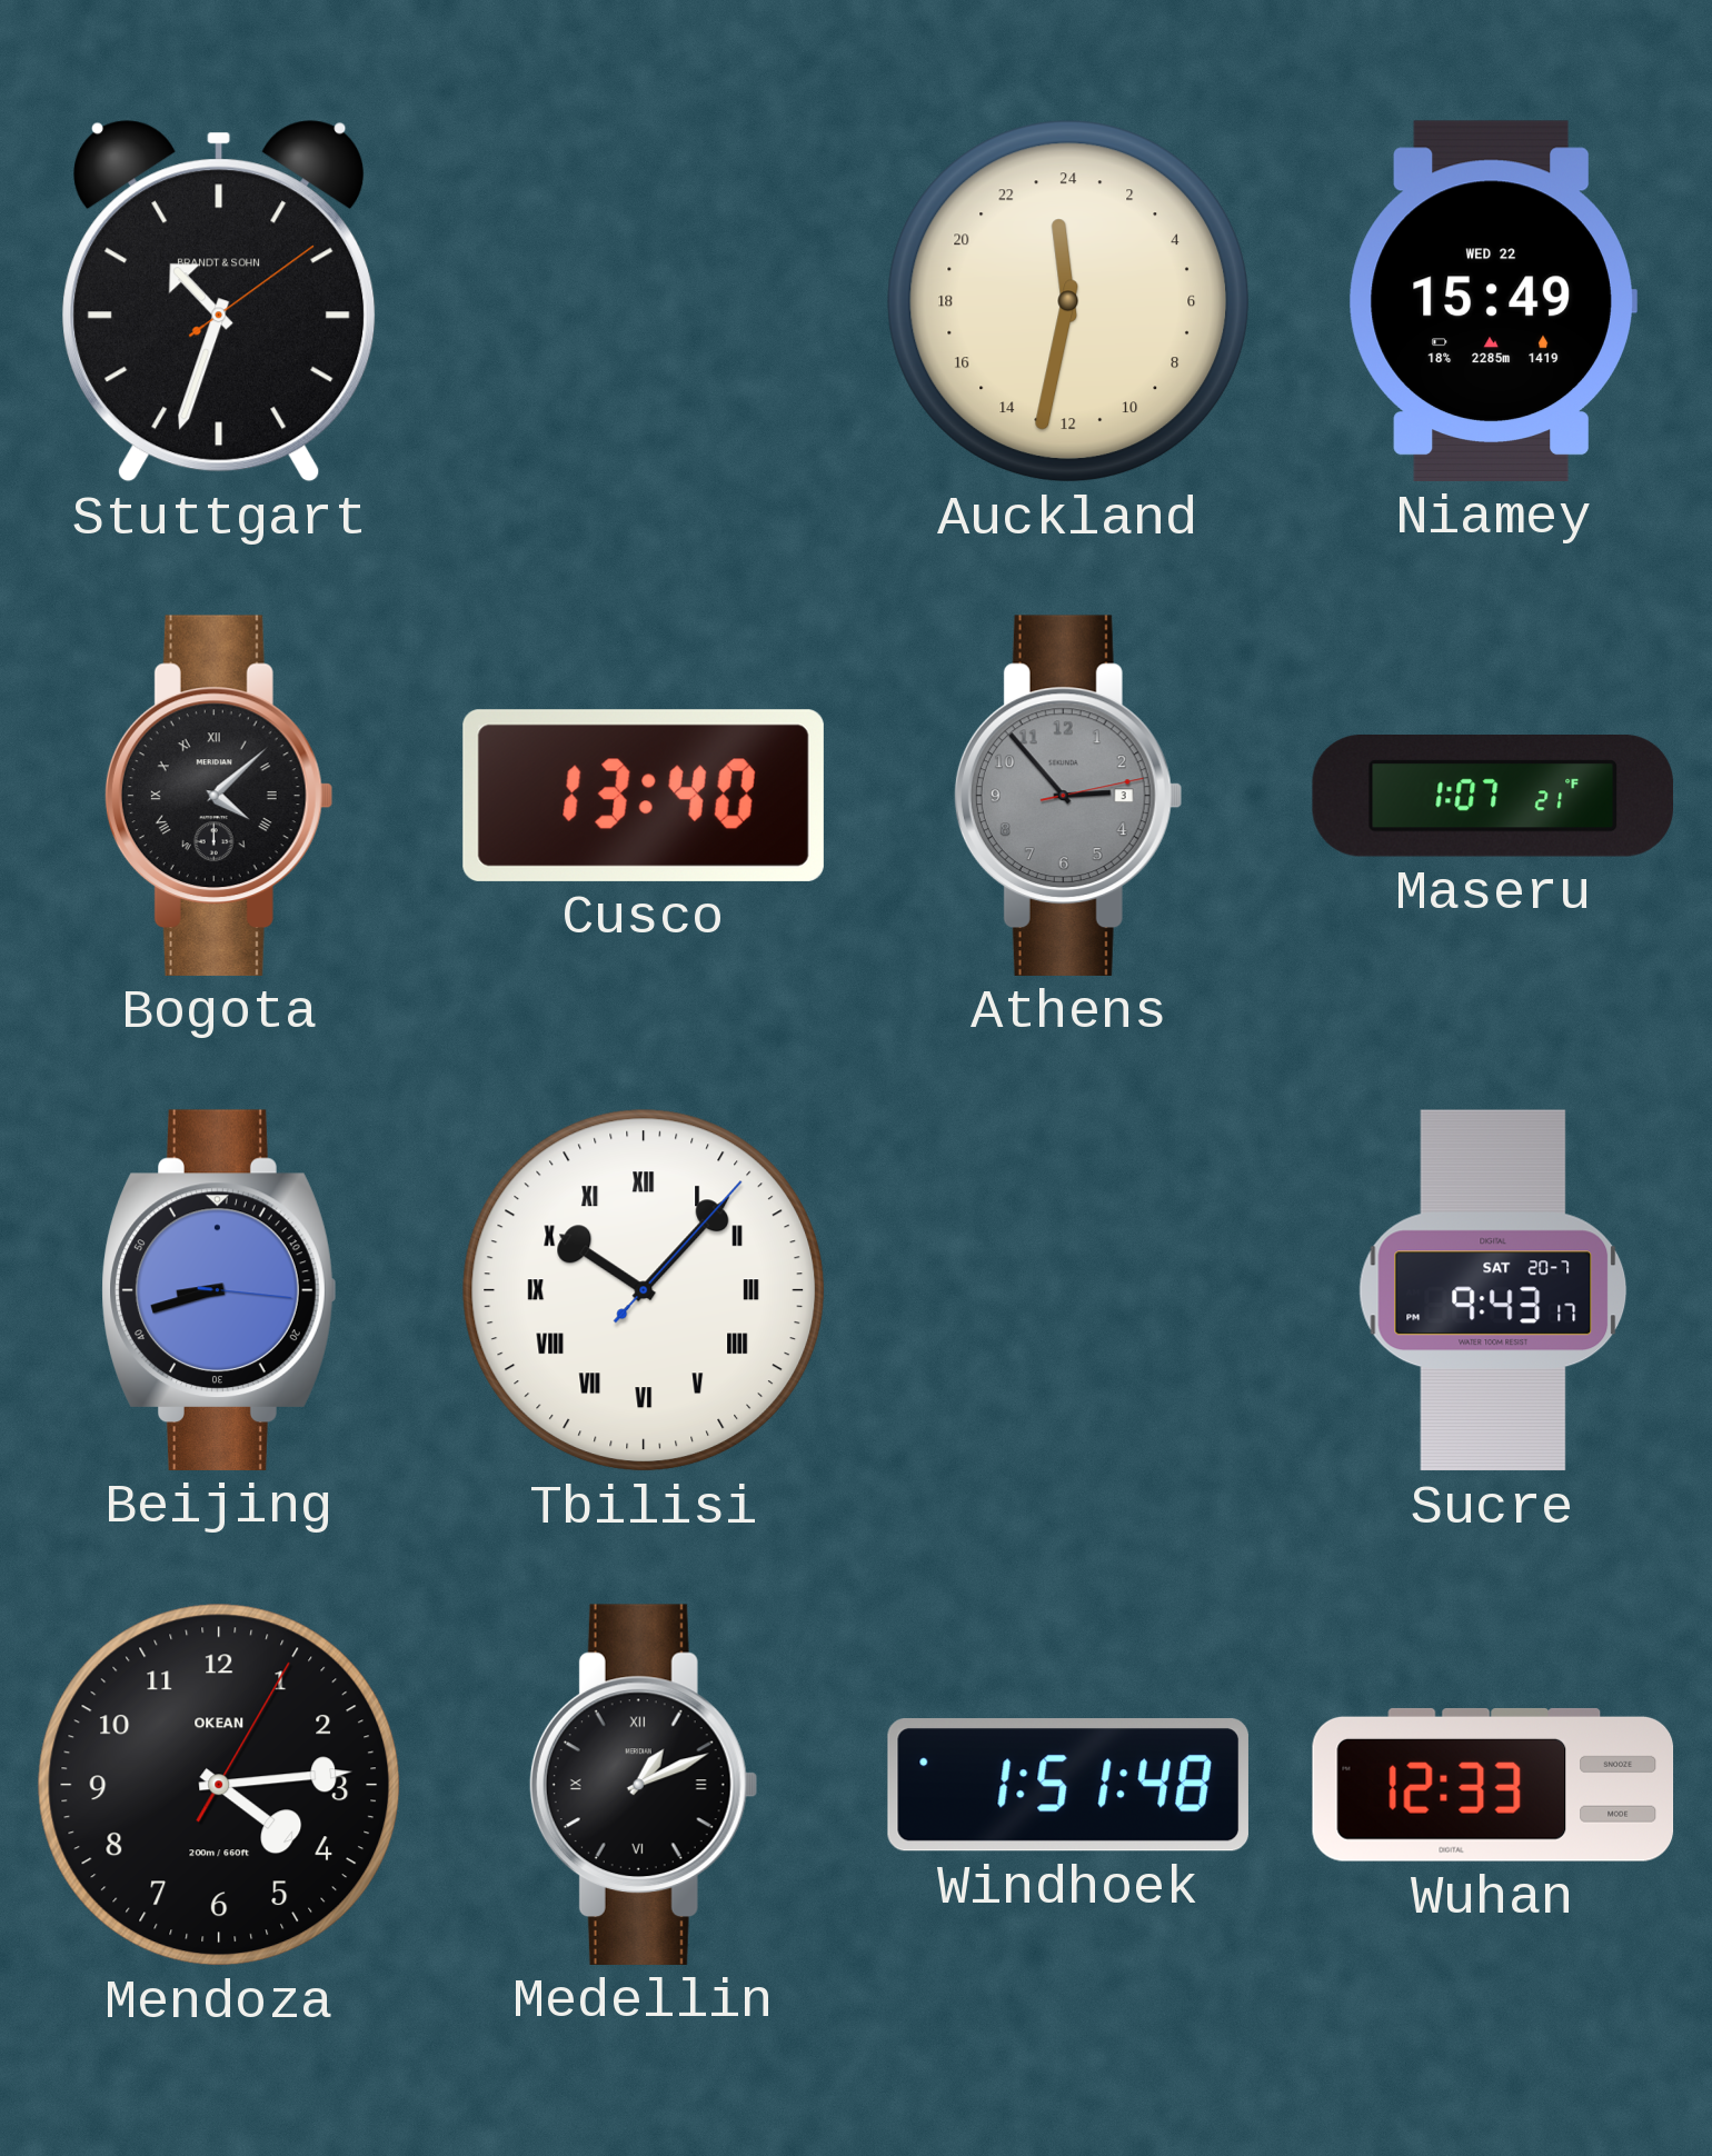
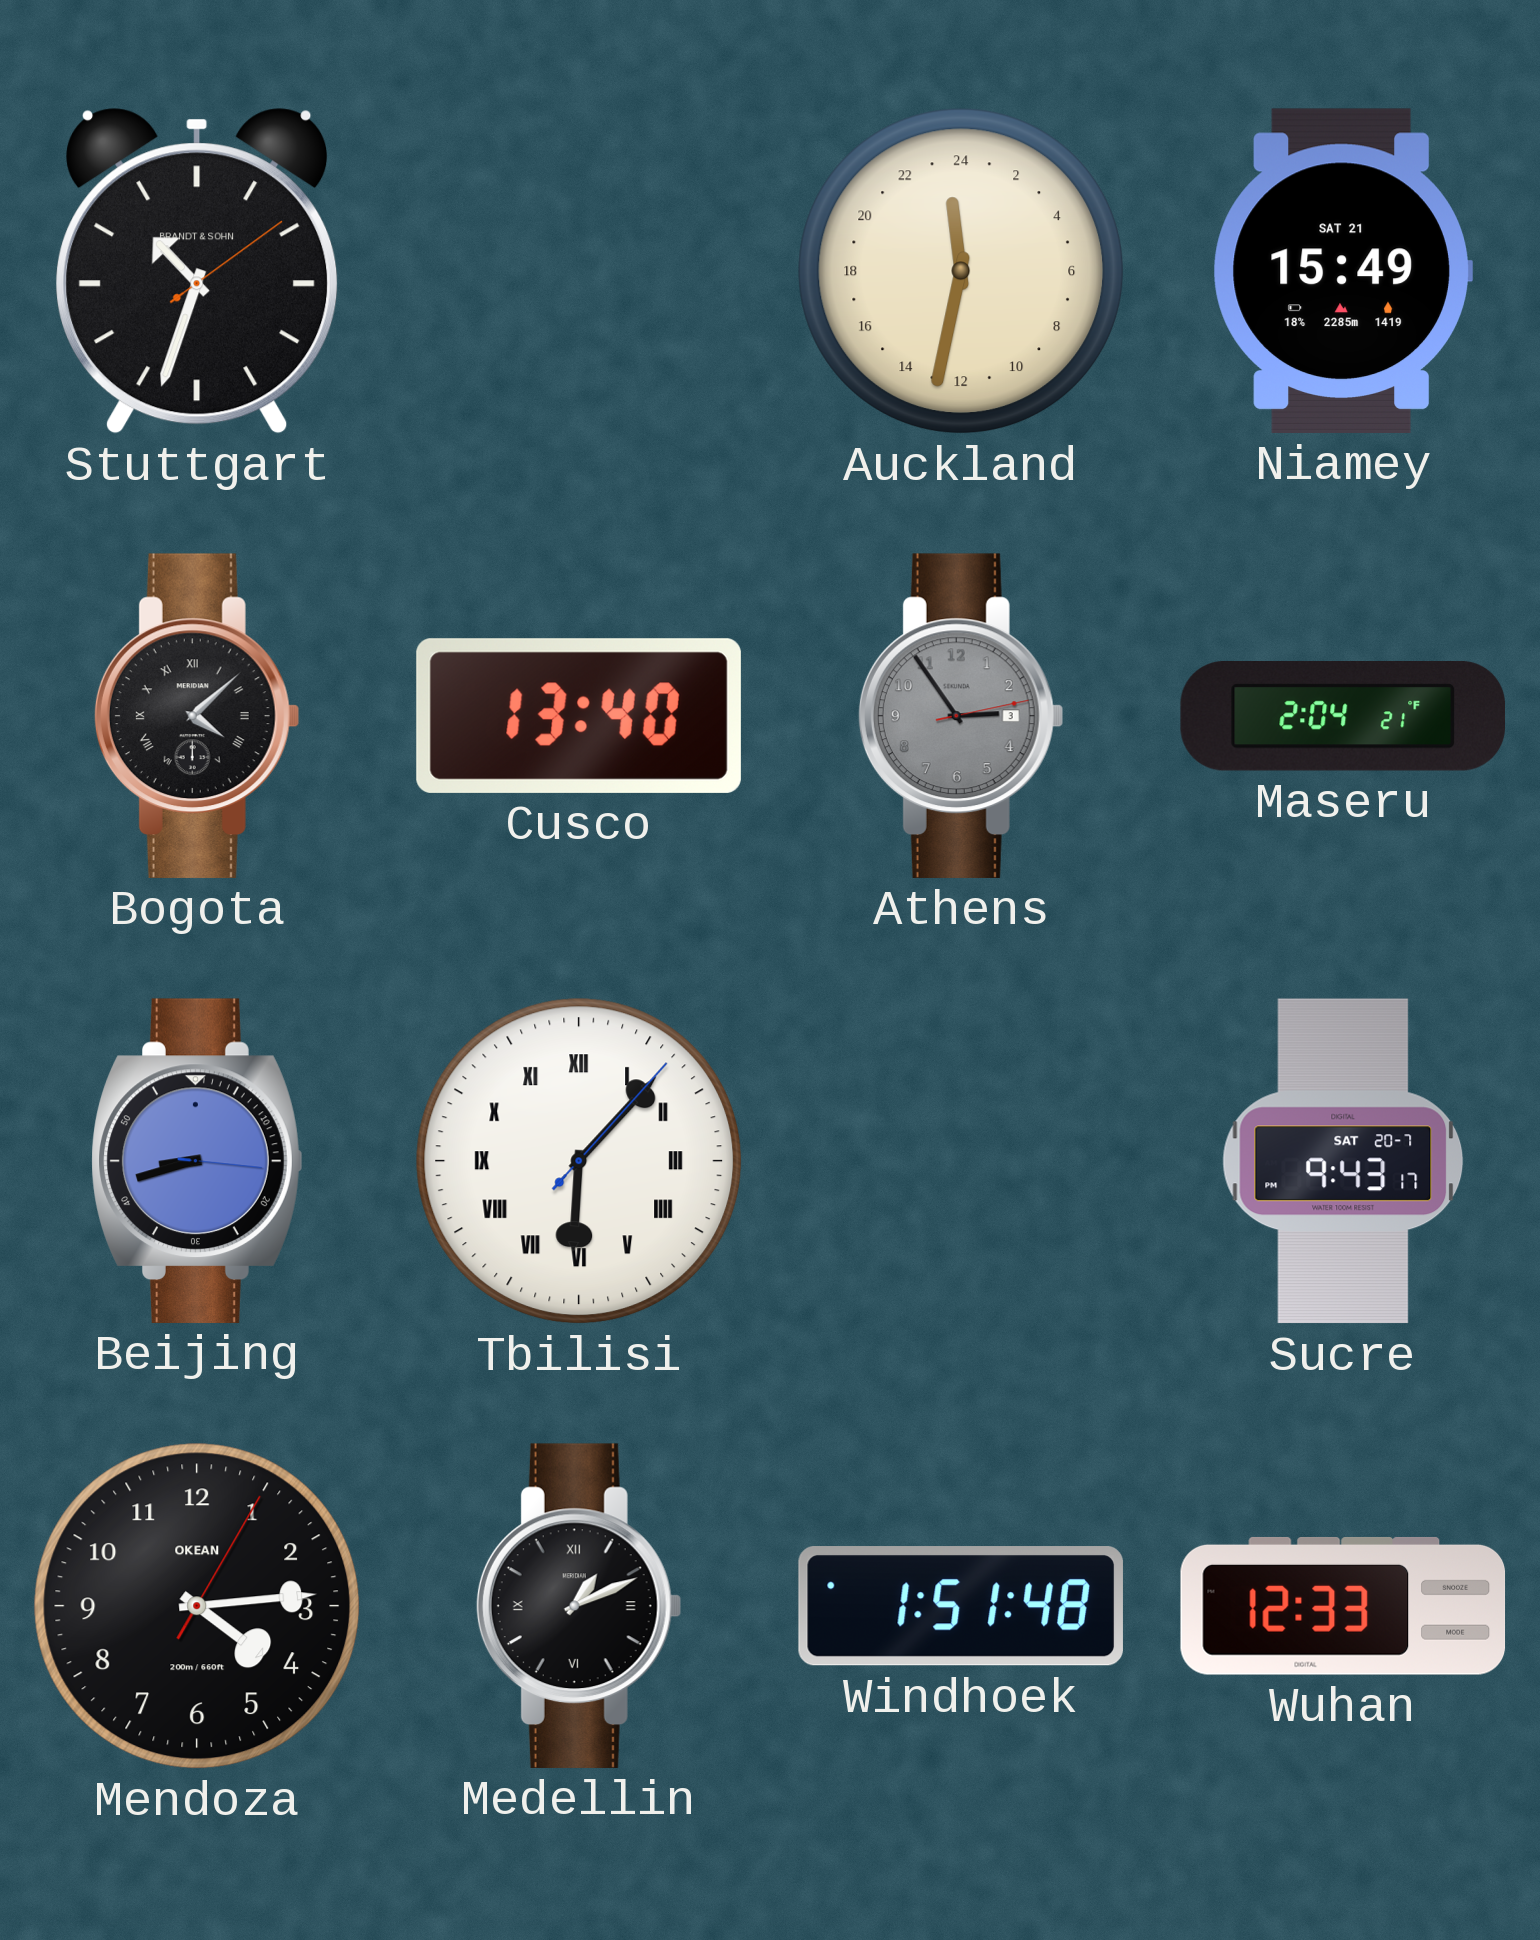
Niamey date: WED 22 -> SAT 21 (1343, 271)
Athens: 2:53 -> 2:54 (961, 716)
Maseru: 1:07 -> 2:04 (1342, 717)
Tbilisi: 10:07 -> 6:07 (579, 1161)
